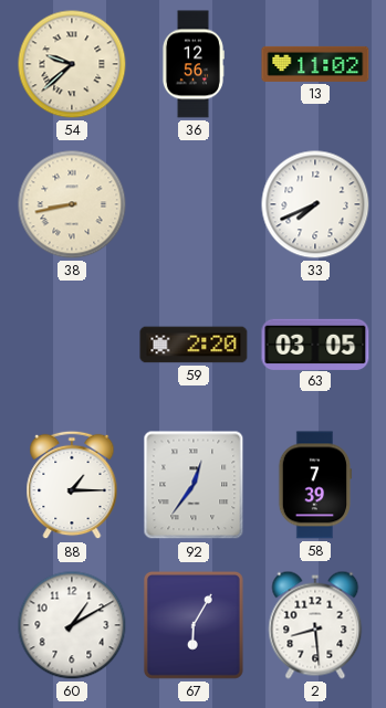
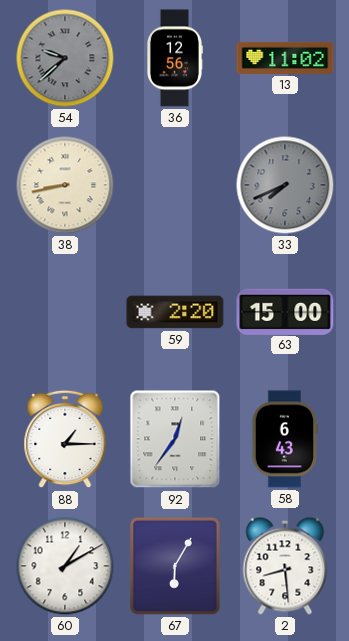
54 dial: cream -> grey (65, 58)
33 dial: white -> grey (285, 185)
63: 03:05 -> 15:00 (285, 311)
58: 7:39 -> 6:43 (285, 439)
